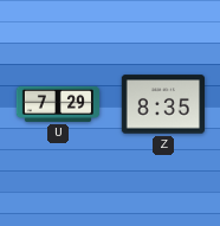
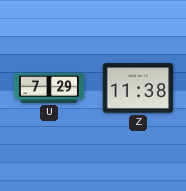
Z: 8:35 -> 11:38 (137, 88)
